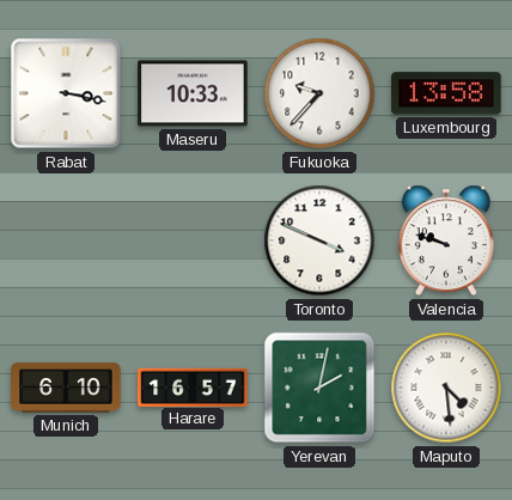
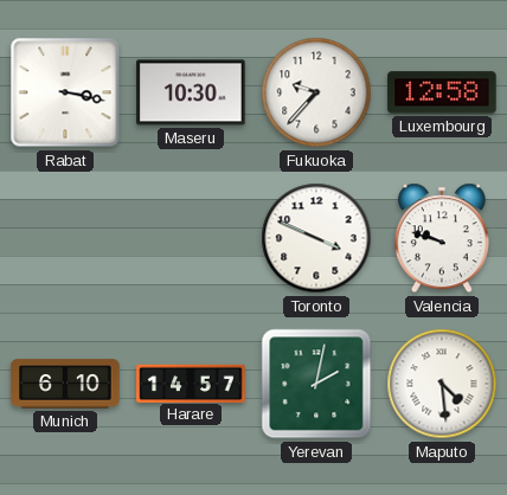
Maseru: 10:33 -> 10:30 (191, 92)
Luxembourg: 13:58 -> 12:58 (442, 92)
Harare: 16:57 -> 14:57 (191, 382)
